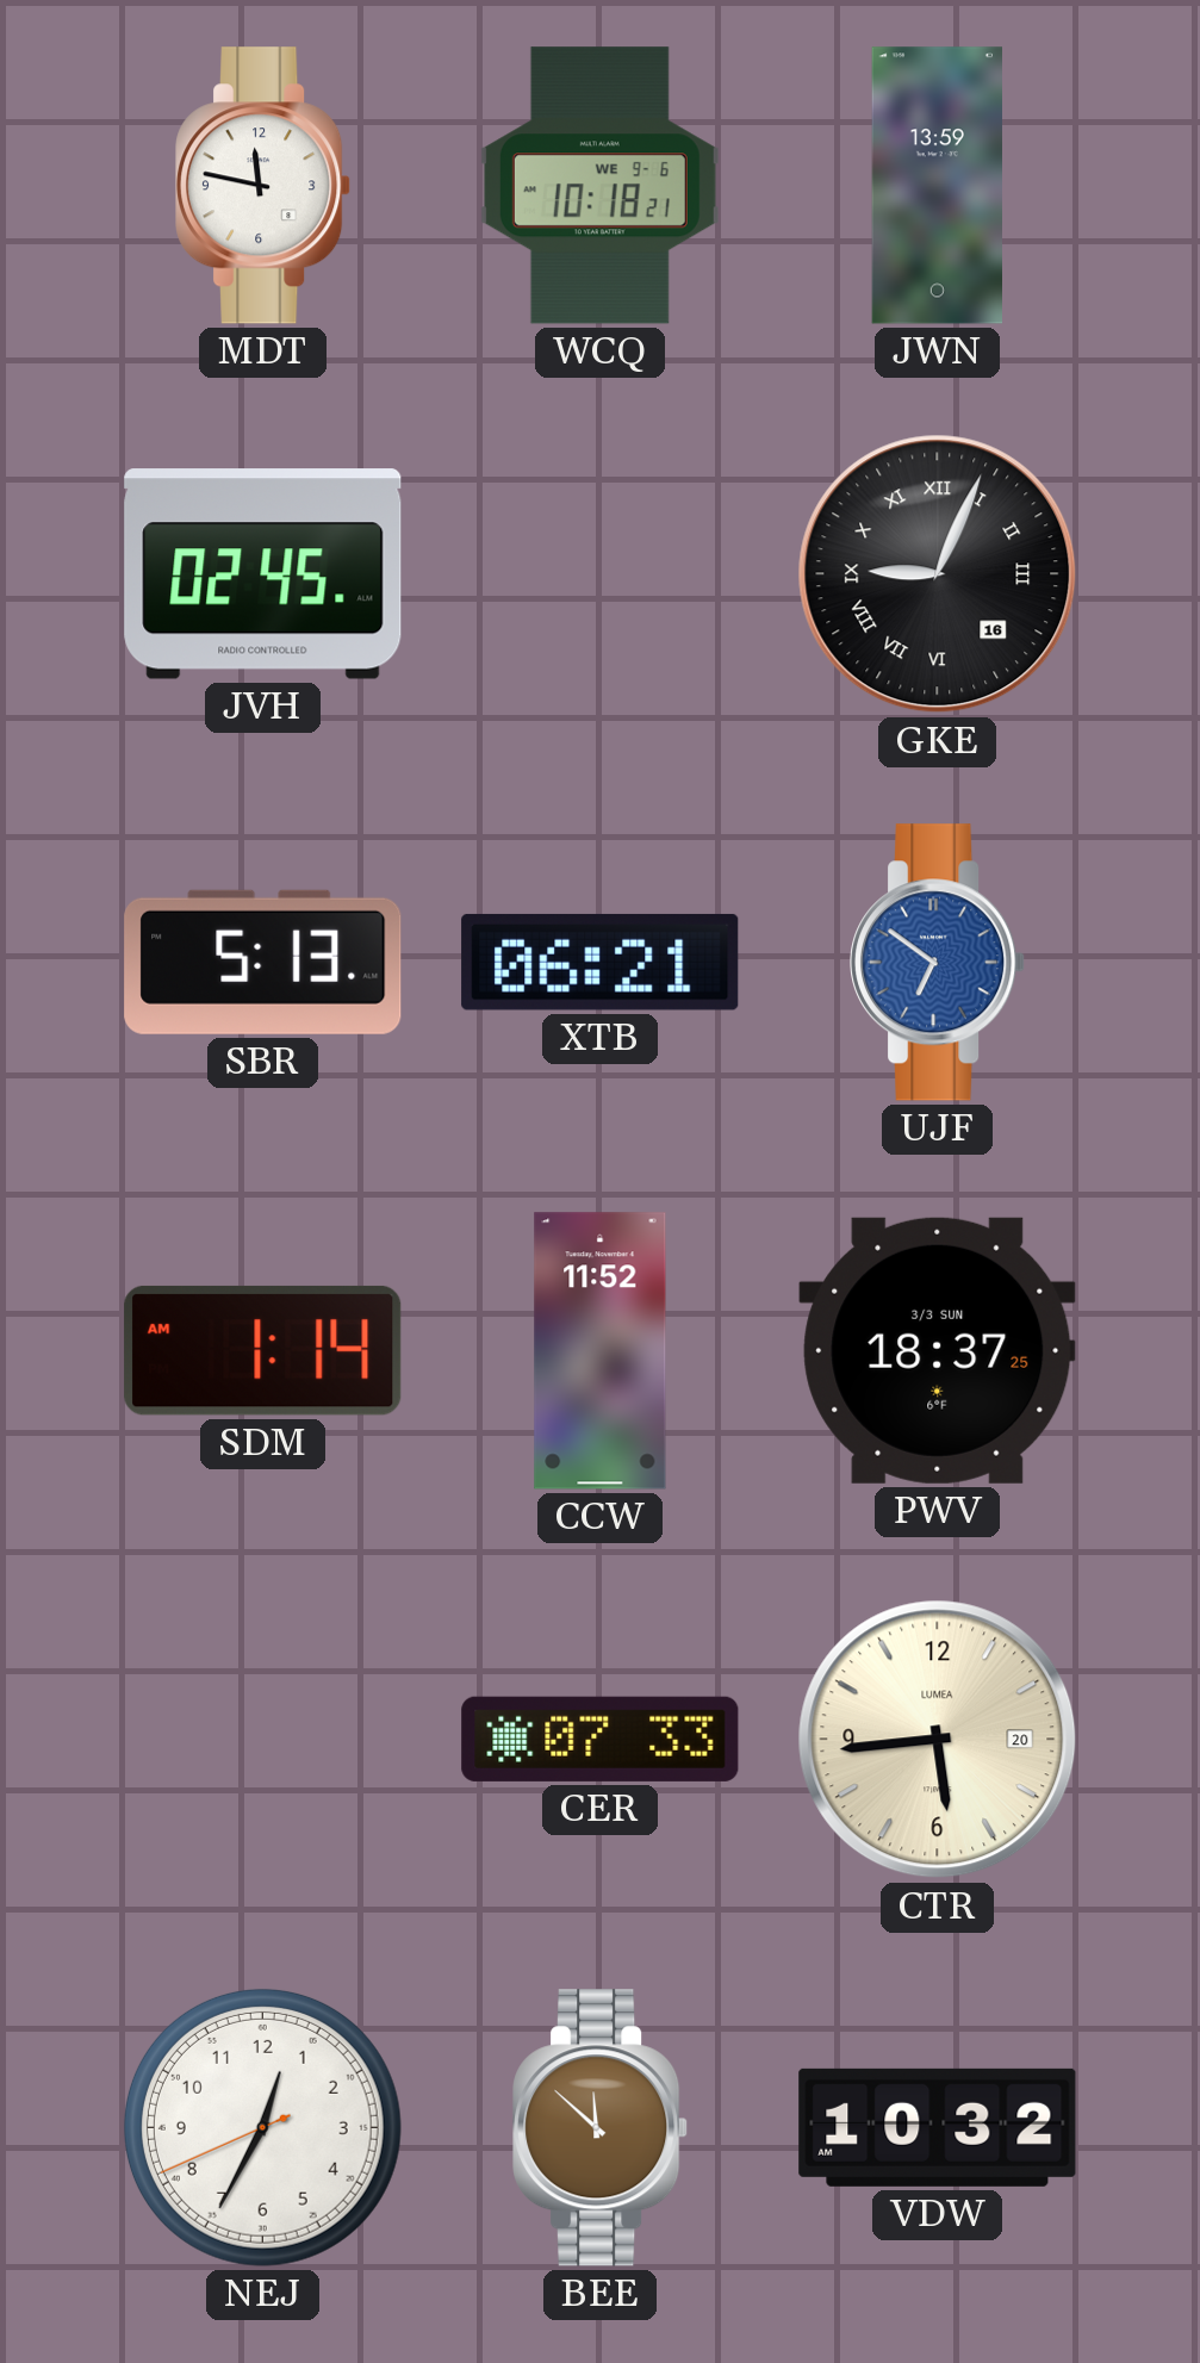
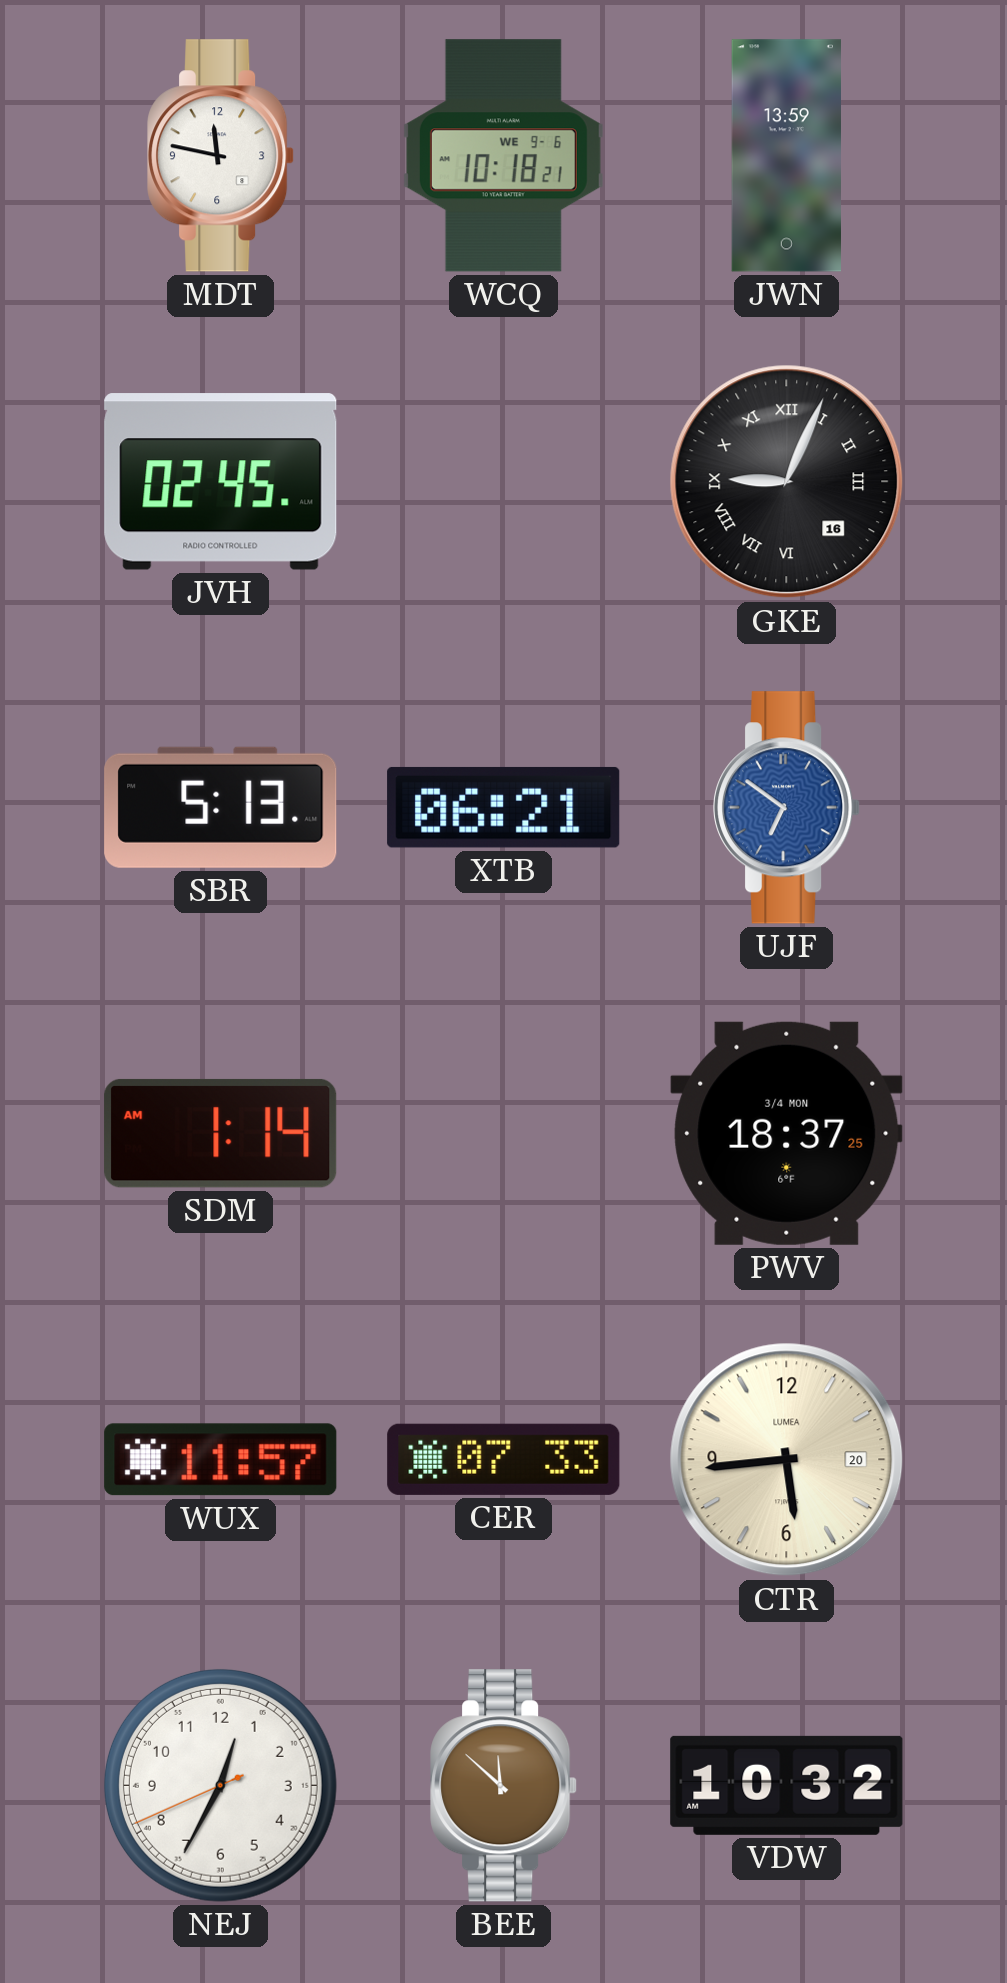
CCW: 11:52 -> none (601, 1351)
PWV date: 3/3 SUN -> 3/4 MON (787, 1133)
WUX: none -> 11:57 (221, 1460)
